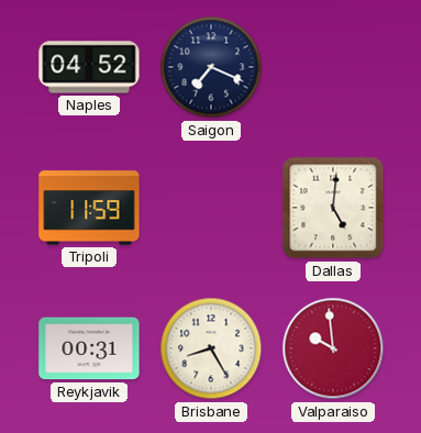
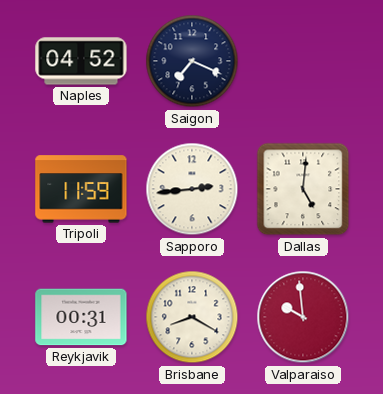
Sapporo: none -> 2:44 (192, 189)
Brisbane: 8:25 -> 8:20 (192, 317)
